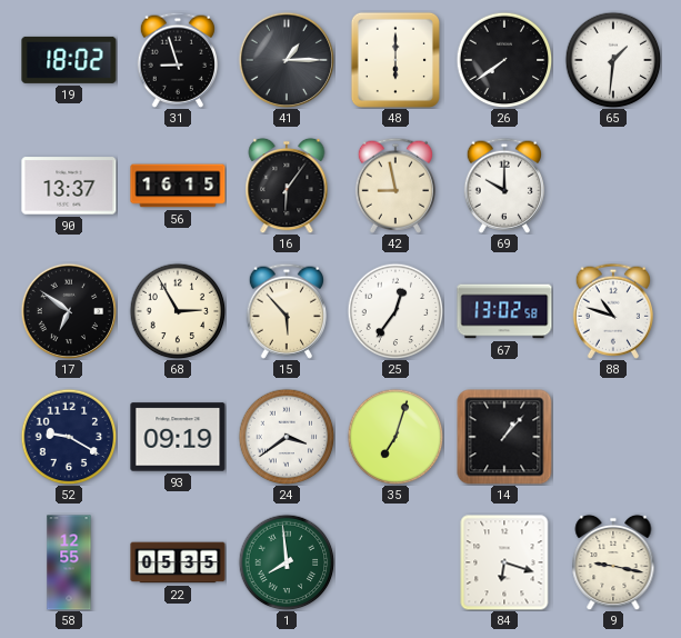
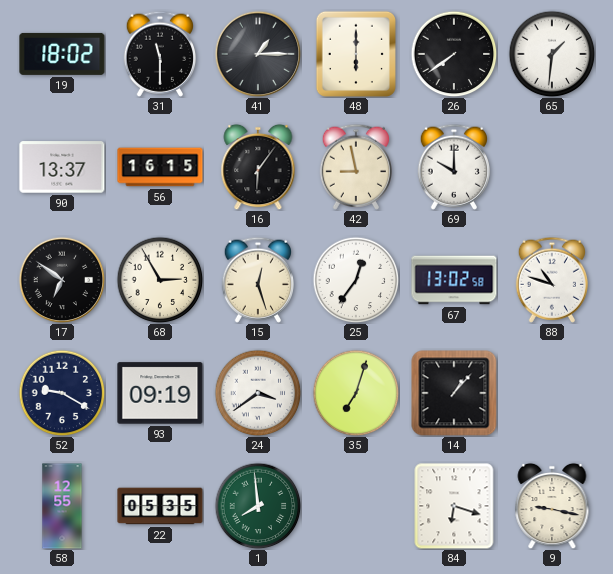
31: 8:57 -> 11:30 (159, 54)
15: 5:53 -> 12:27 (257, 280)
